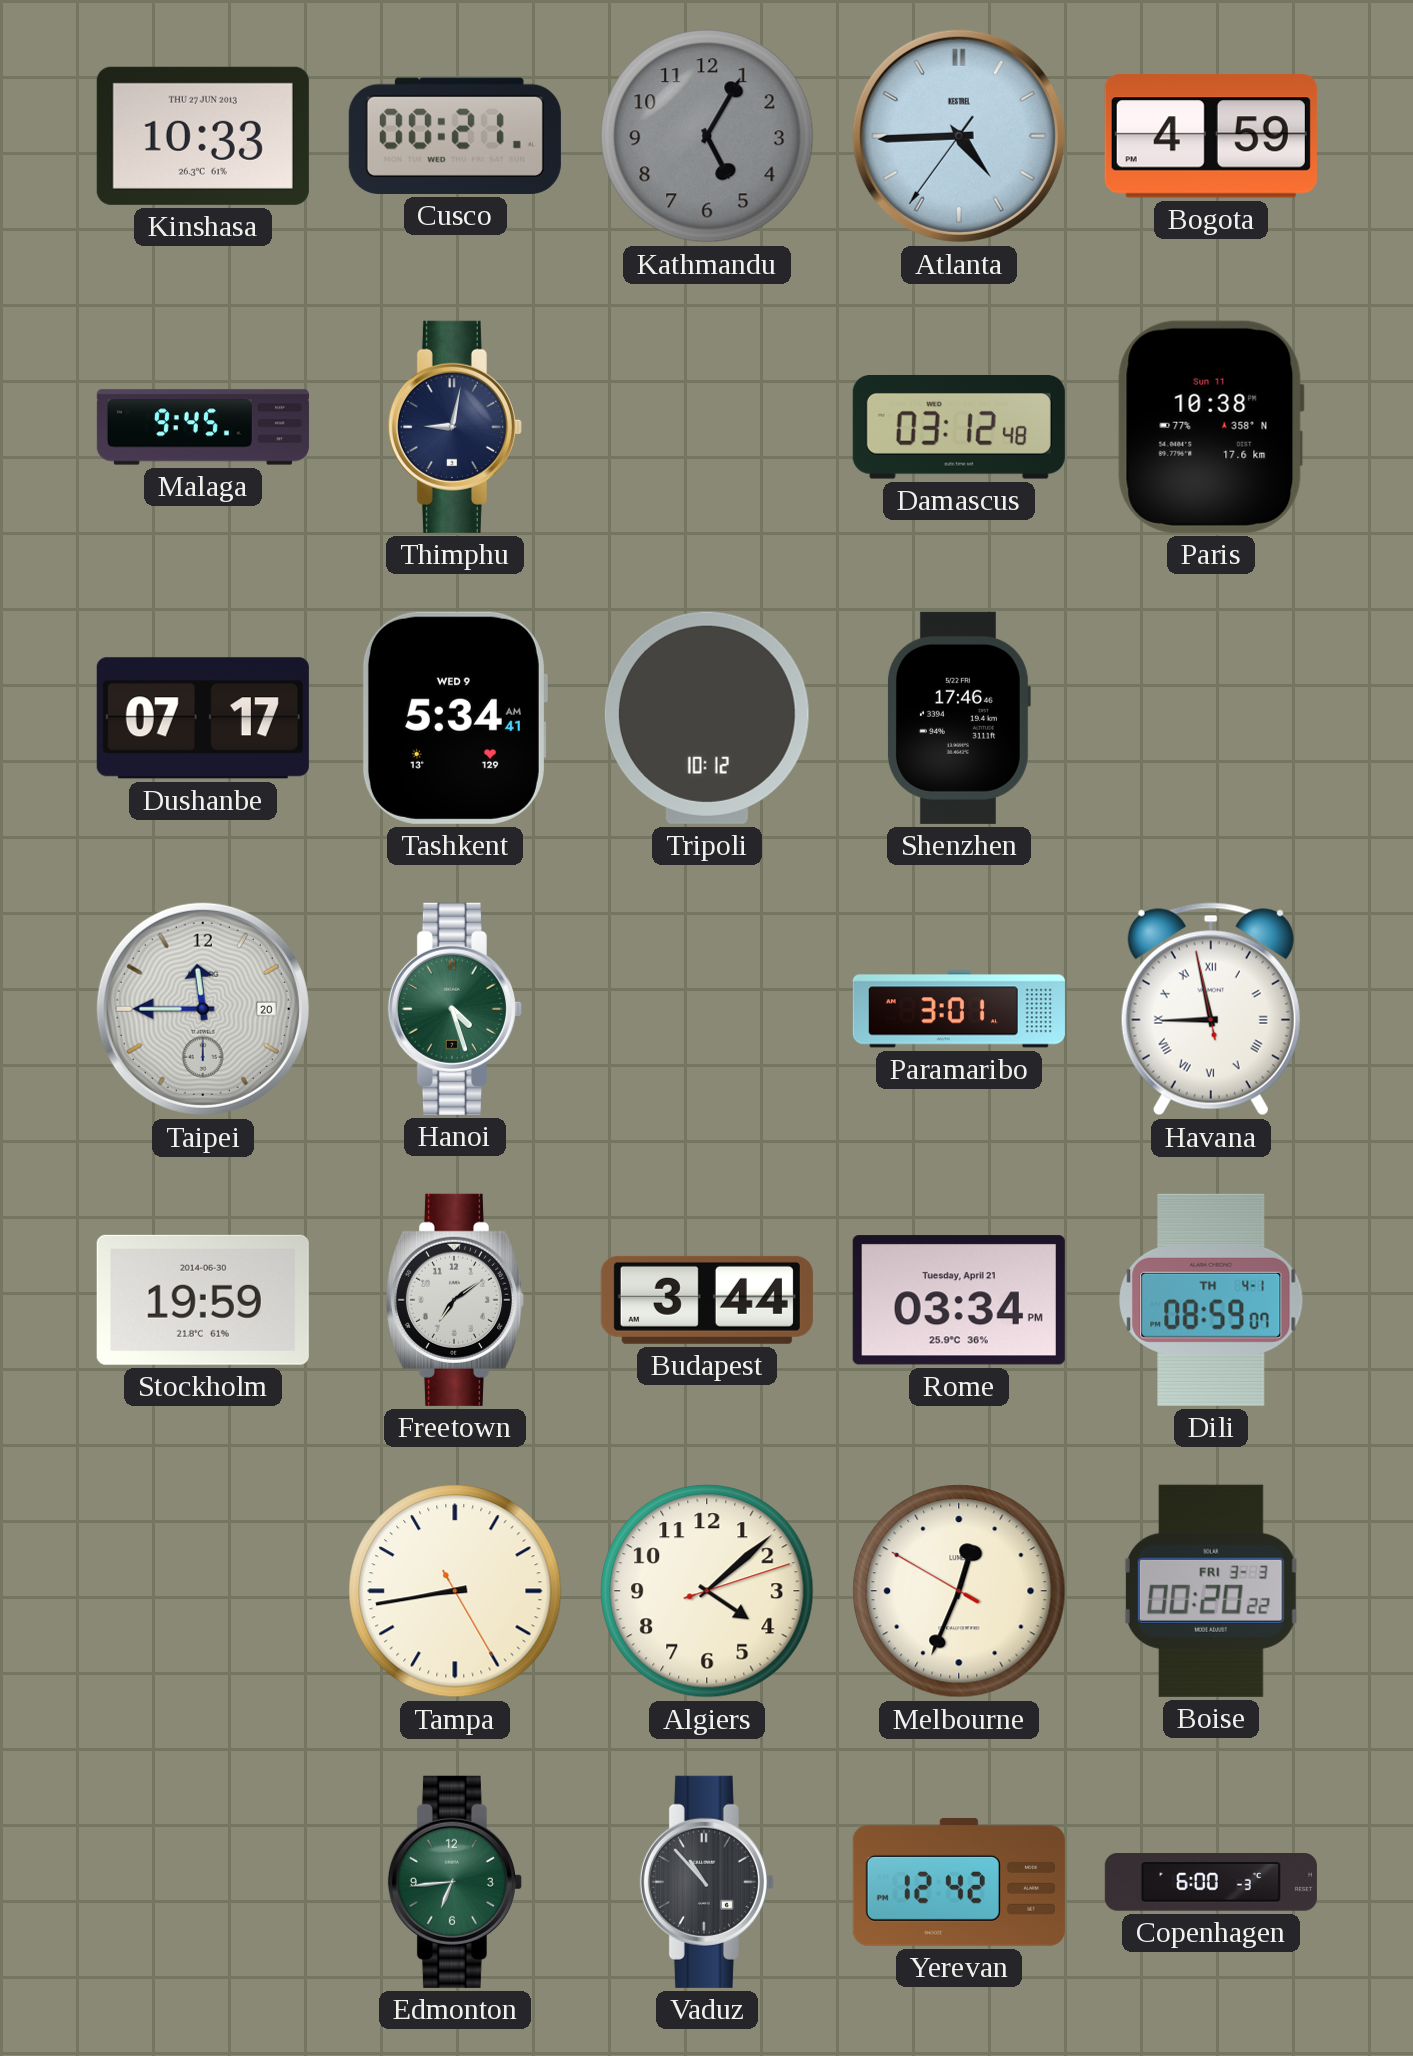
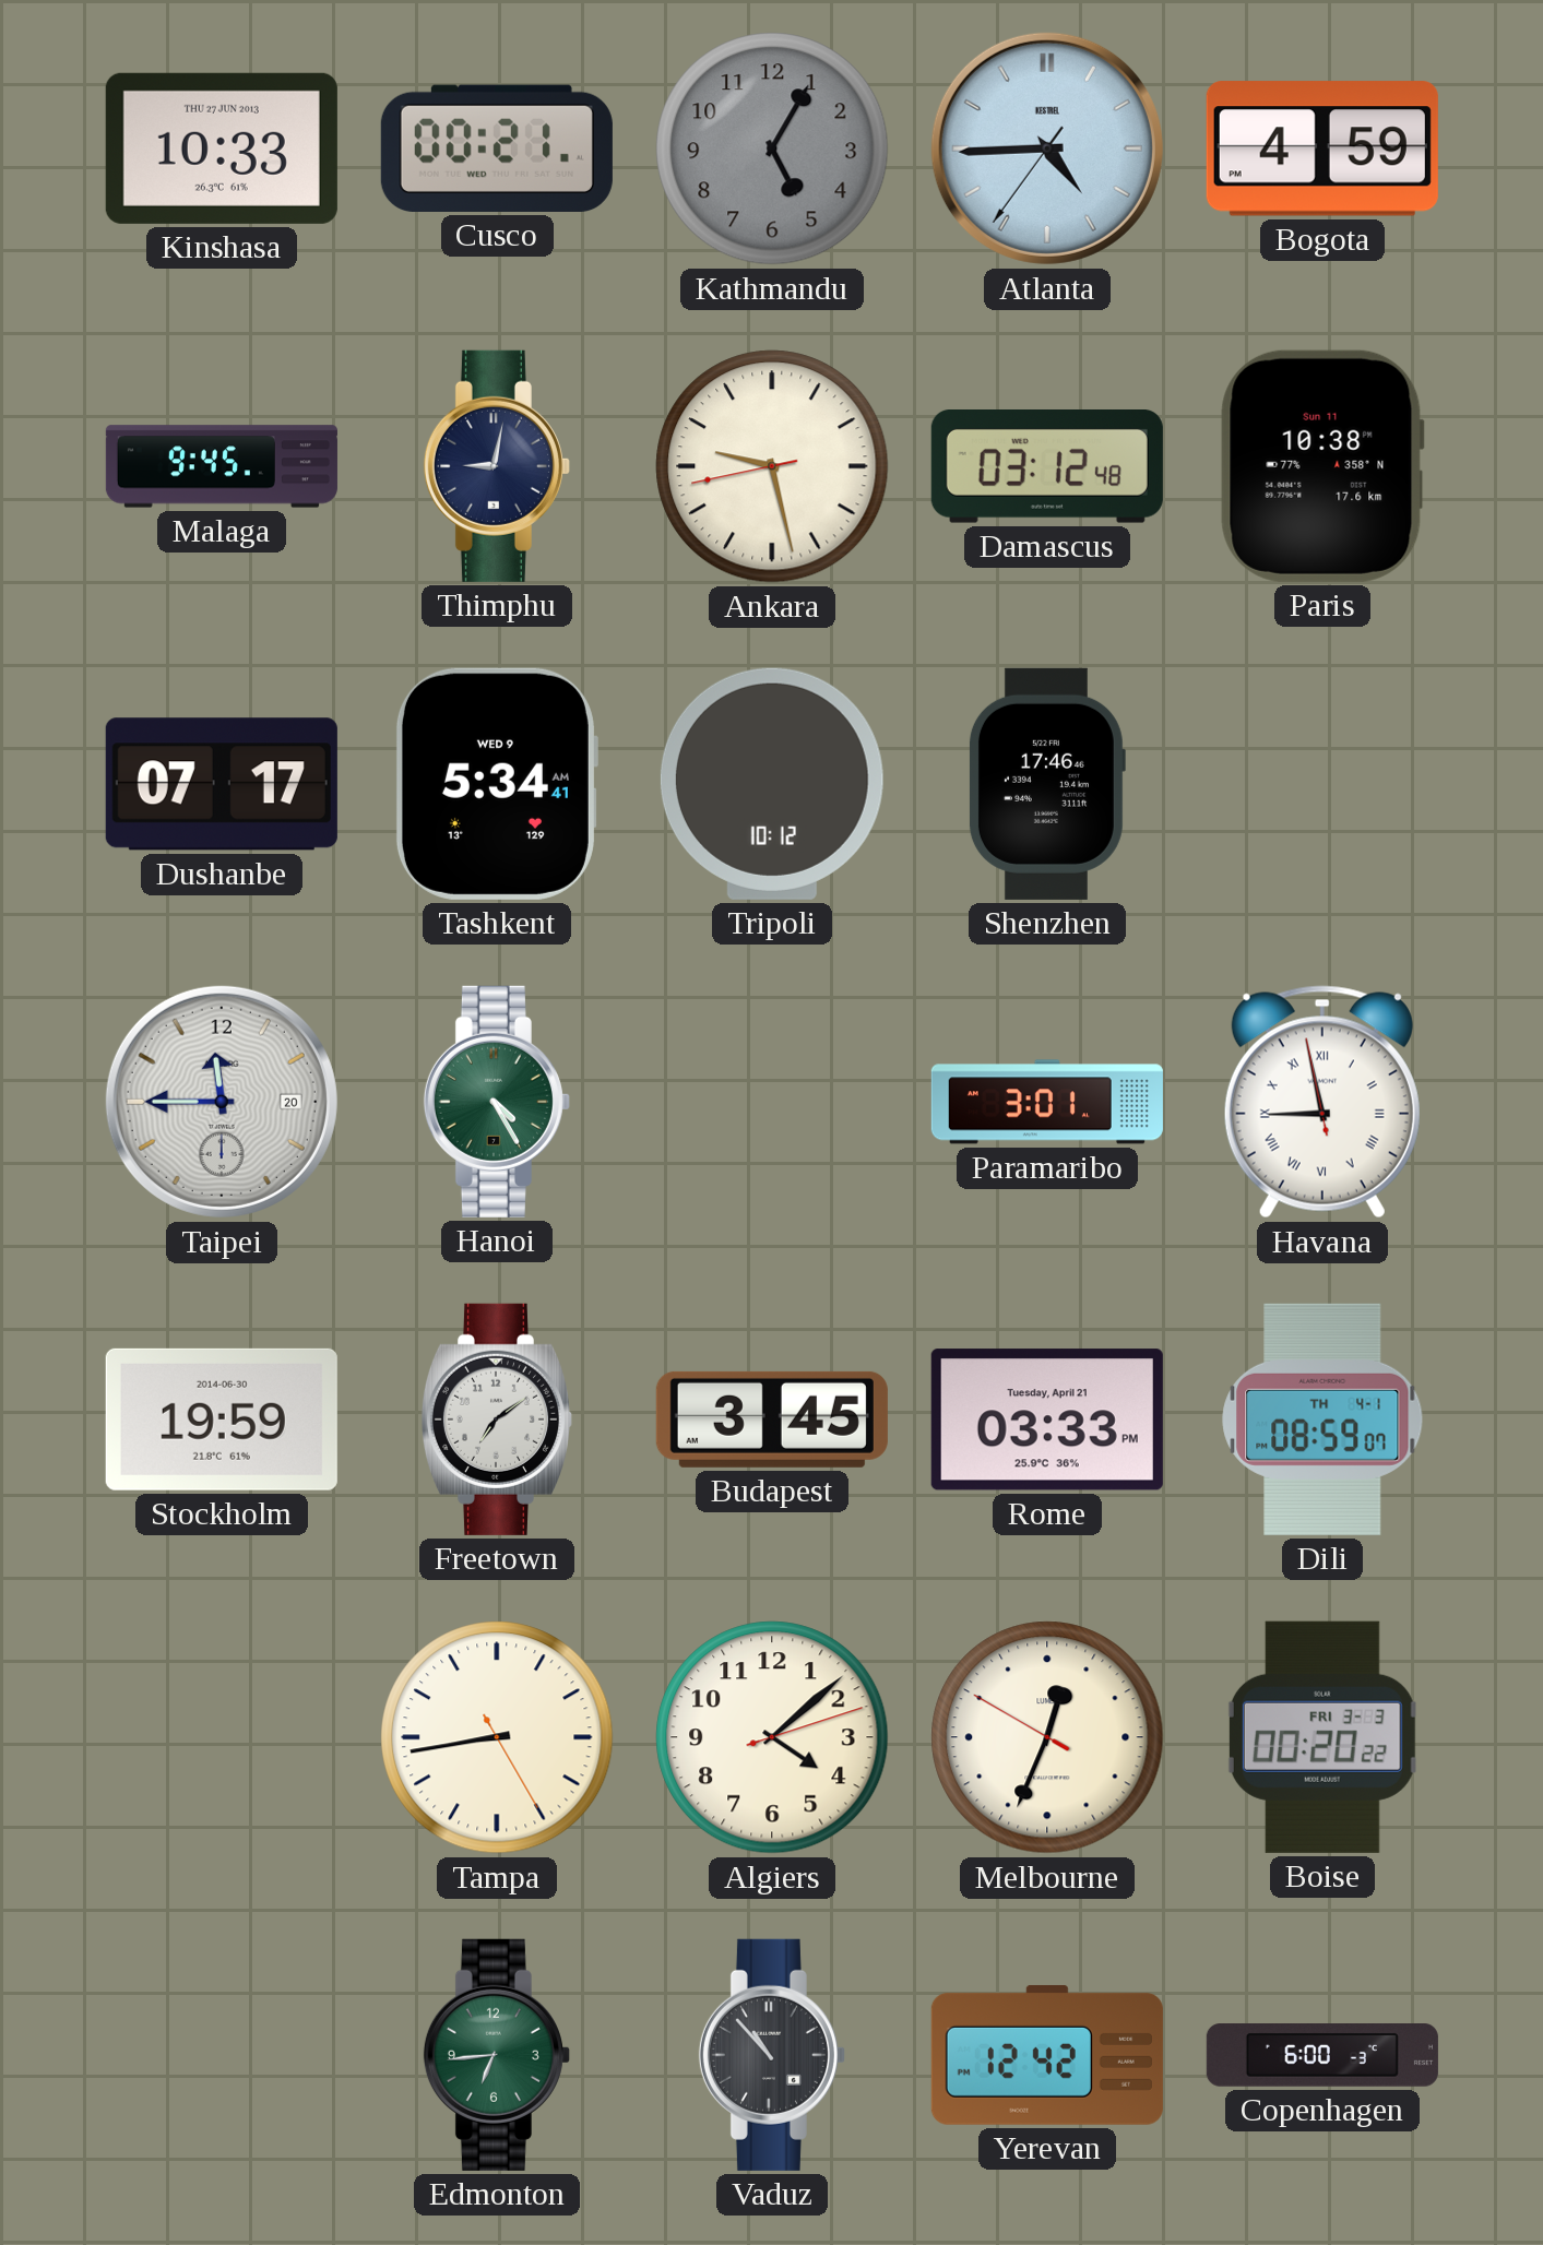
Ankara: none -> 9:27 (772, 466)
Hanoi: 4:27 -> 4:25 (497, 1102)
Budapest: 3:44 -> 3:45 (772, 1420)
Rome: 03:34 -> 03:33 (1047, 1420)
